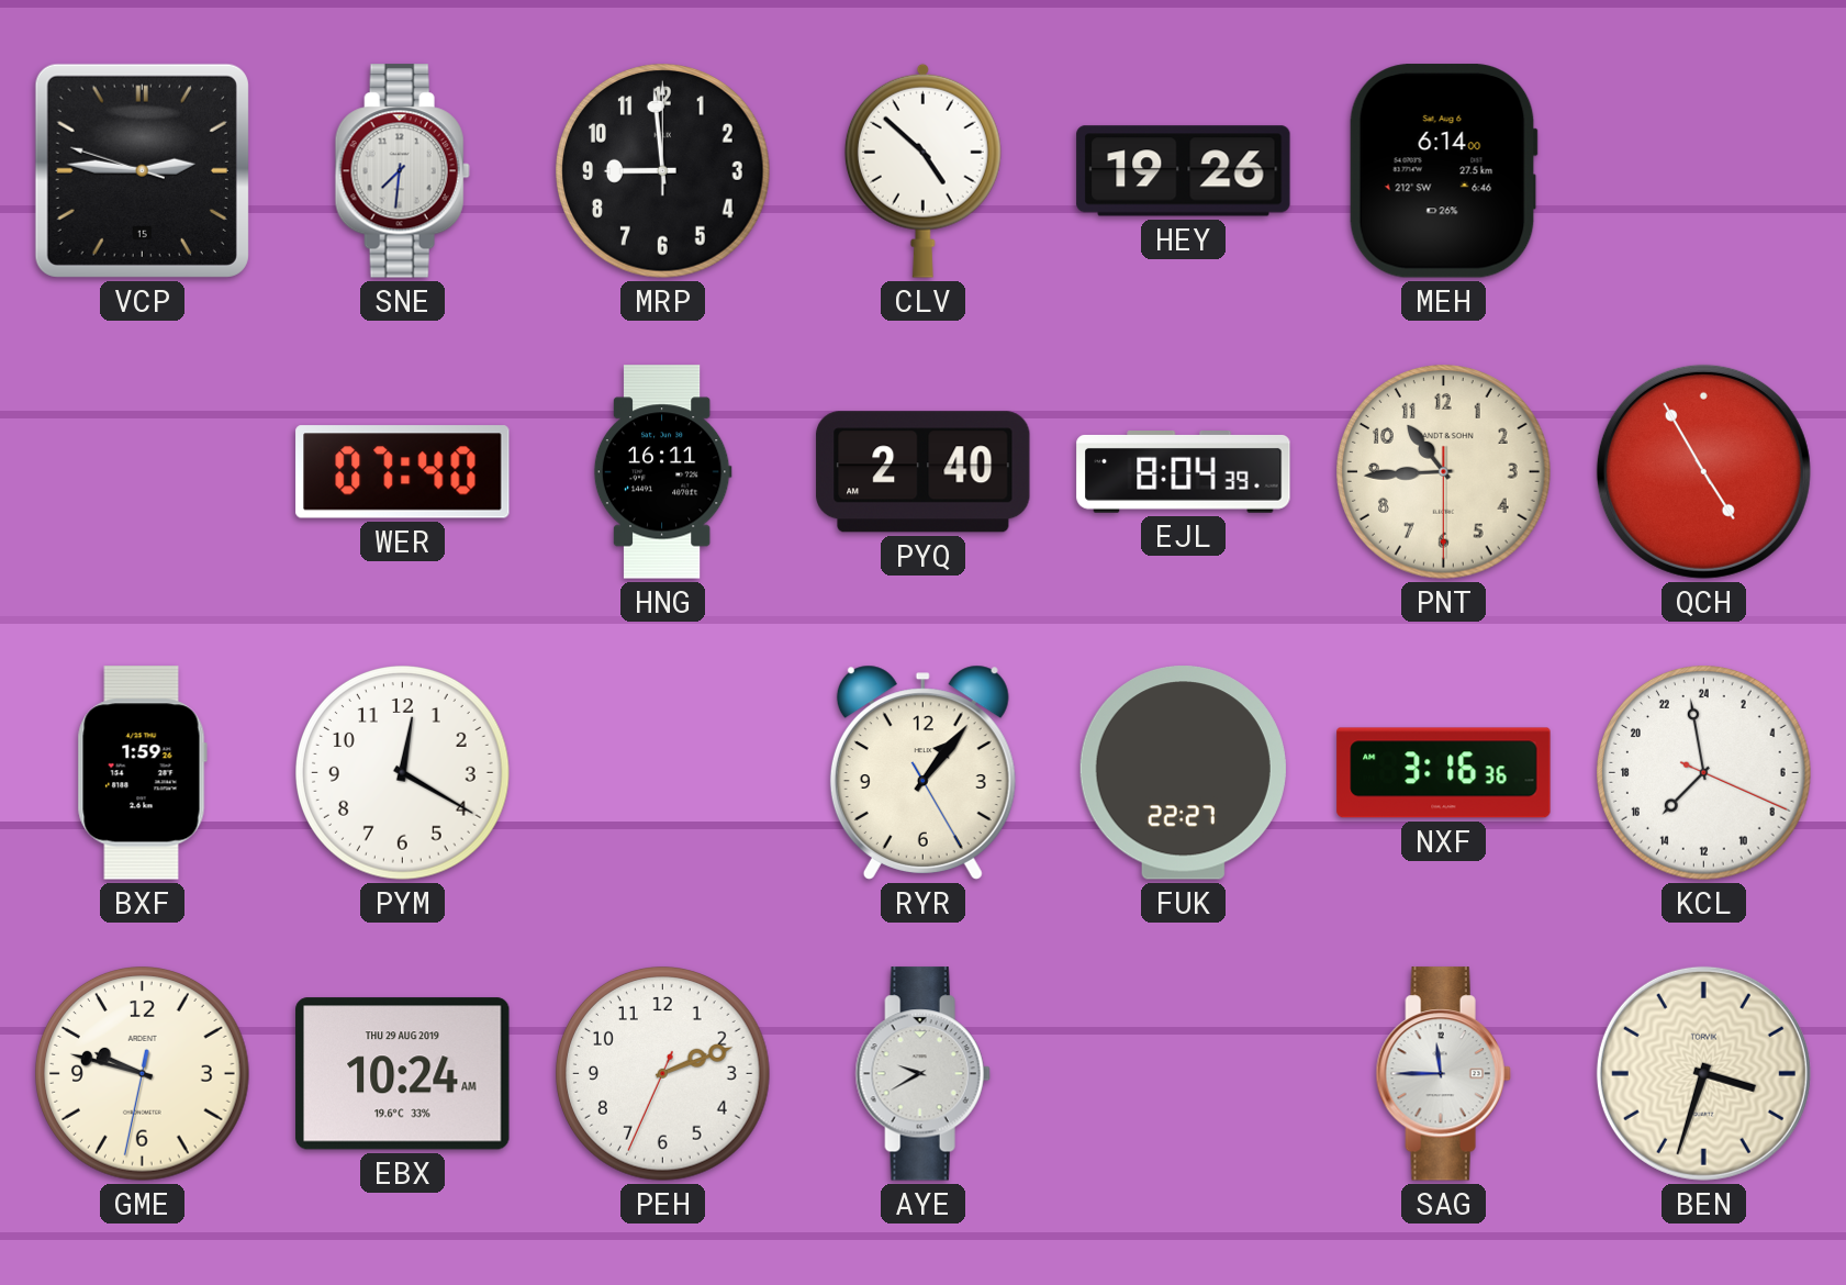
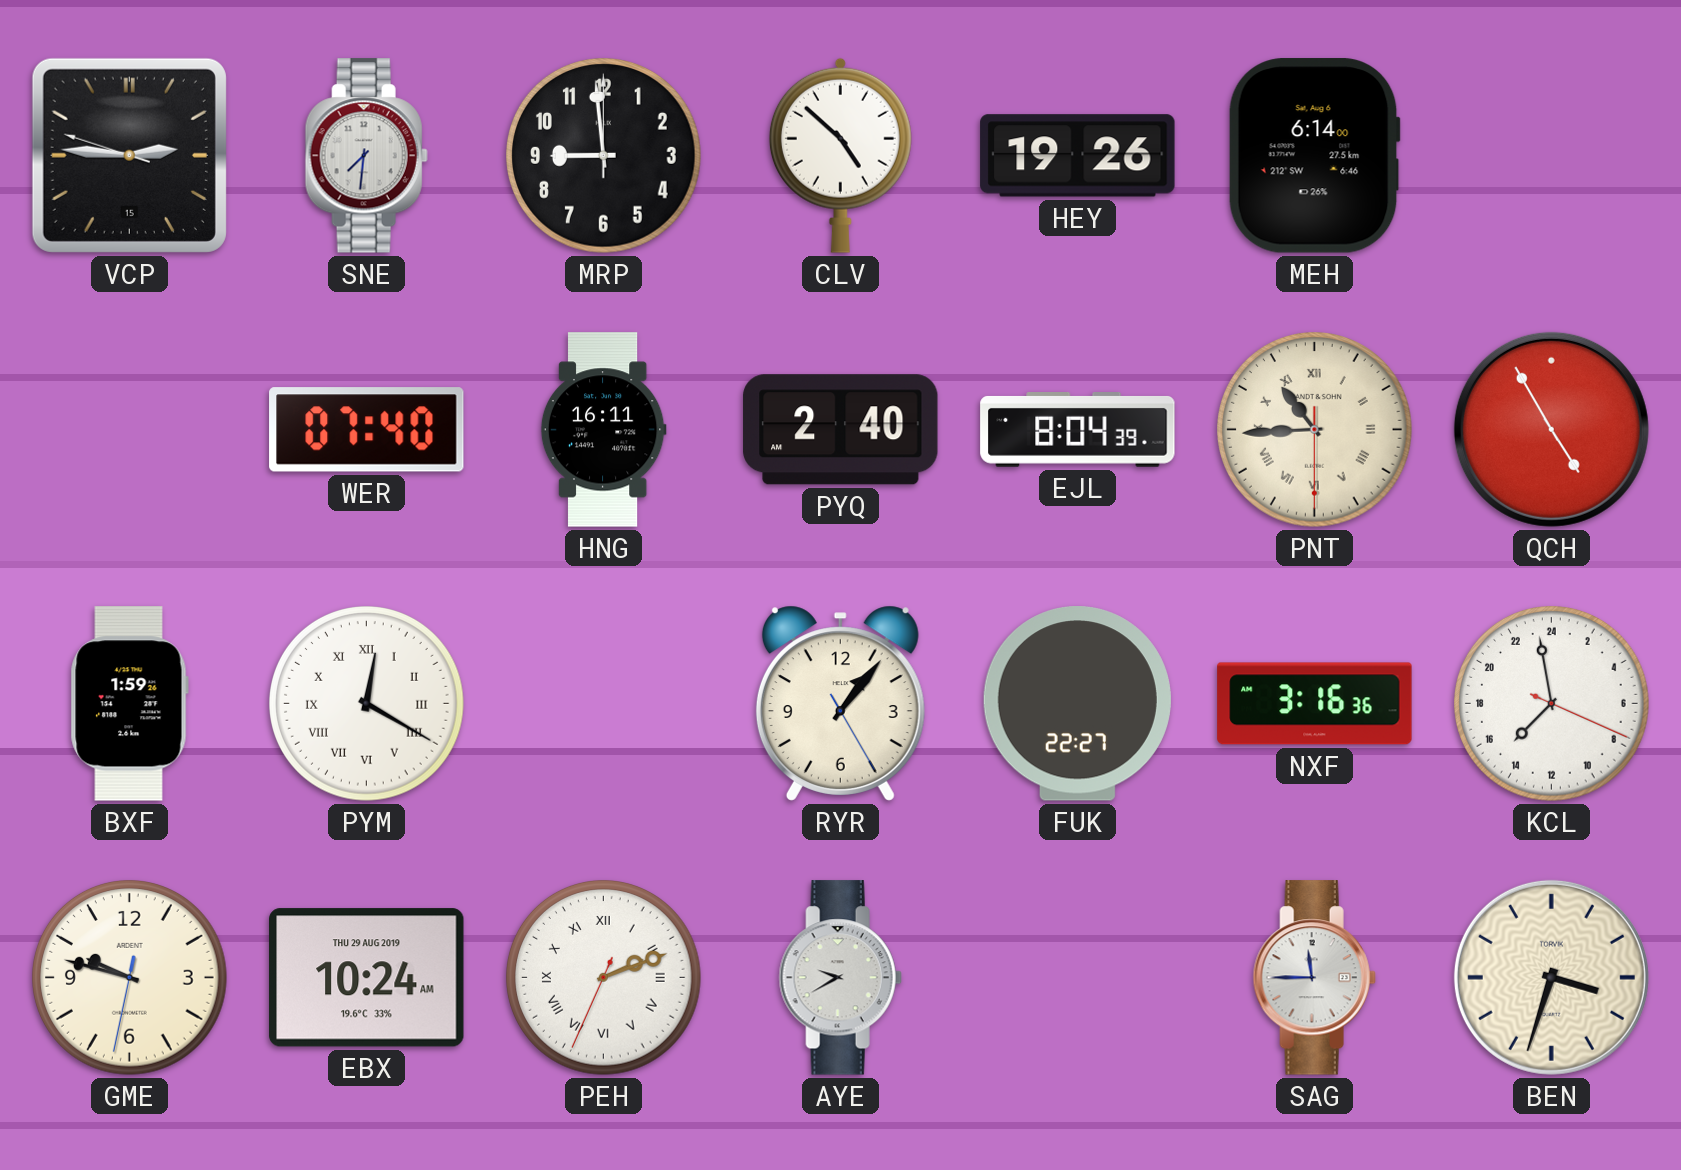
PNT numerals: Arabic -> Roman (1315, 430)
PYM numerals: Arabic -> Roman (367, 704)
PEH numerals: Arabic -> Roman (604, 978)
